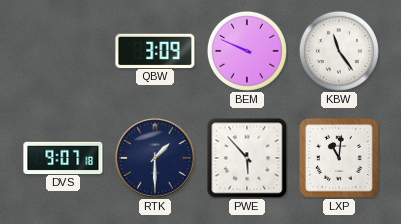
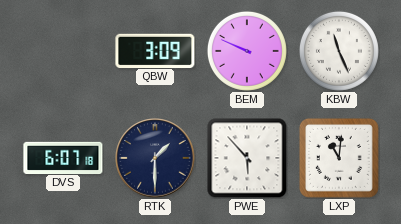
KBW: 11:24 -> 11:26 (339, 51)
DVS: 9:07 -> 6:07 (63, 157)
